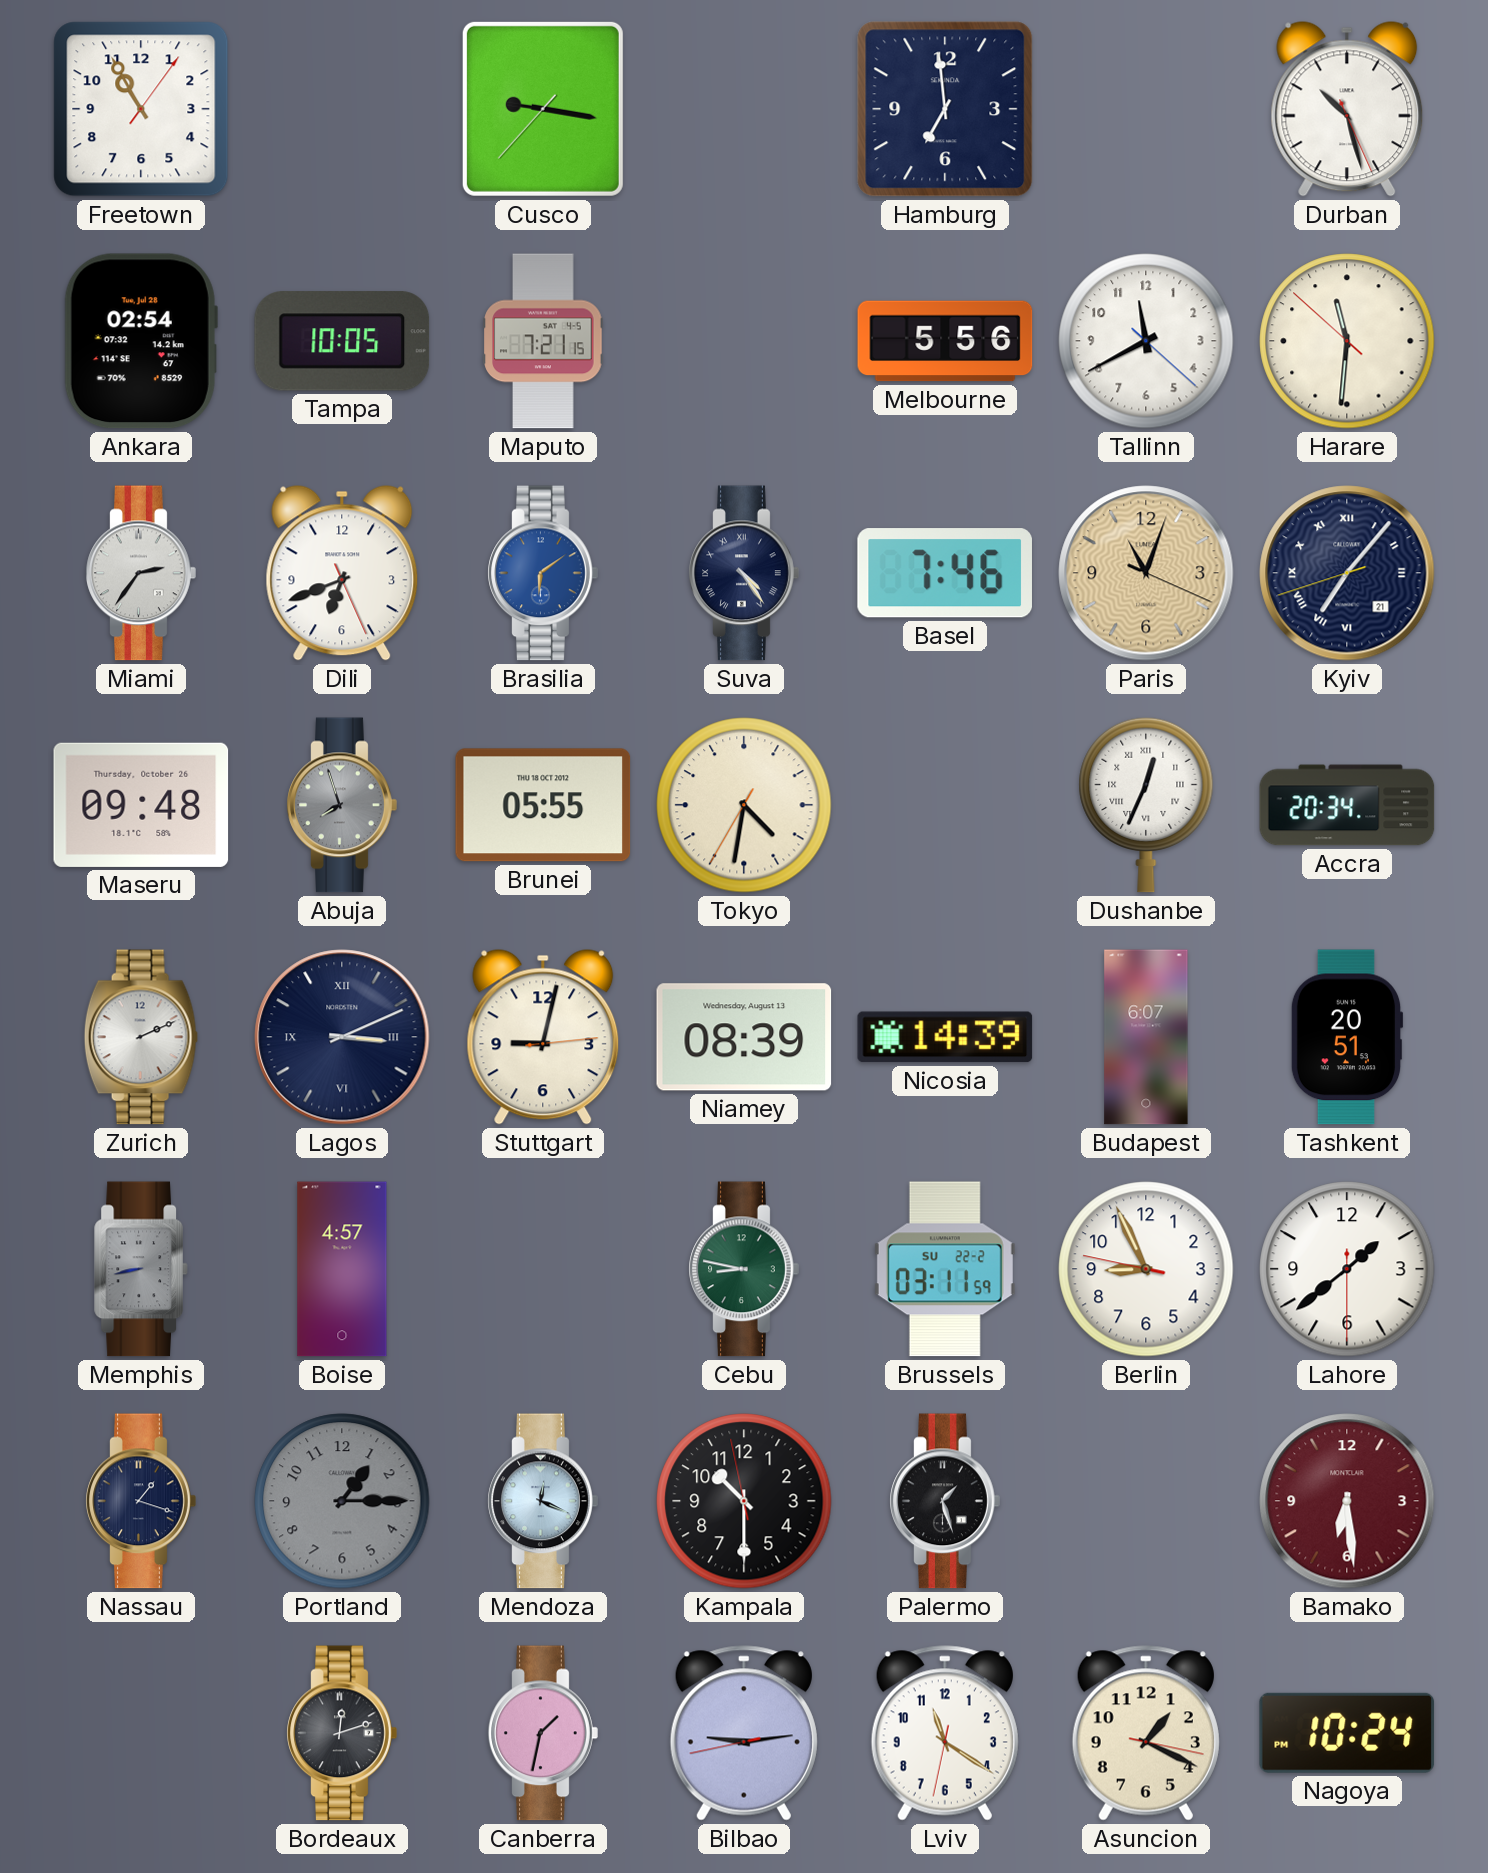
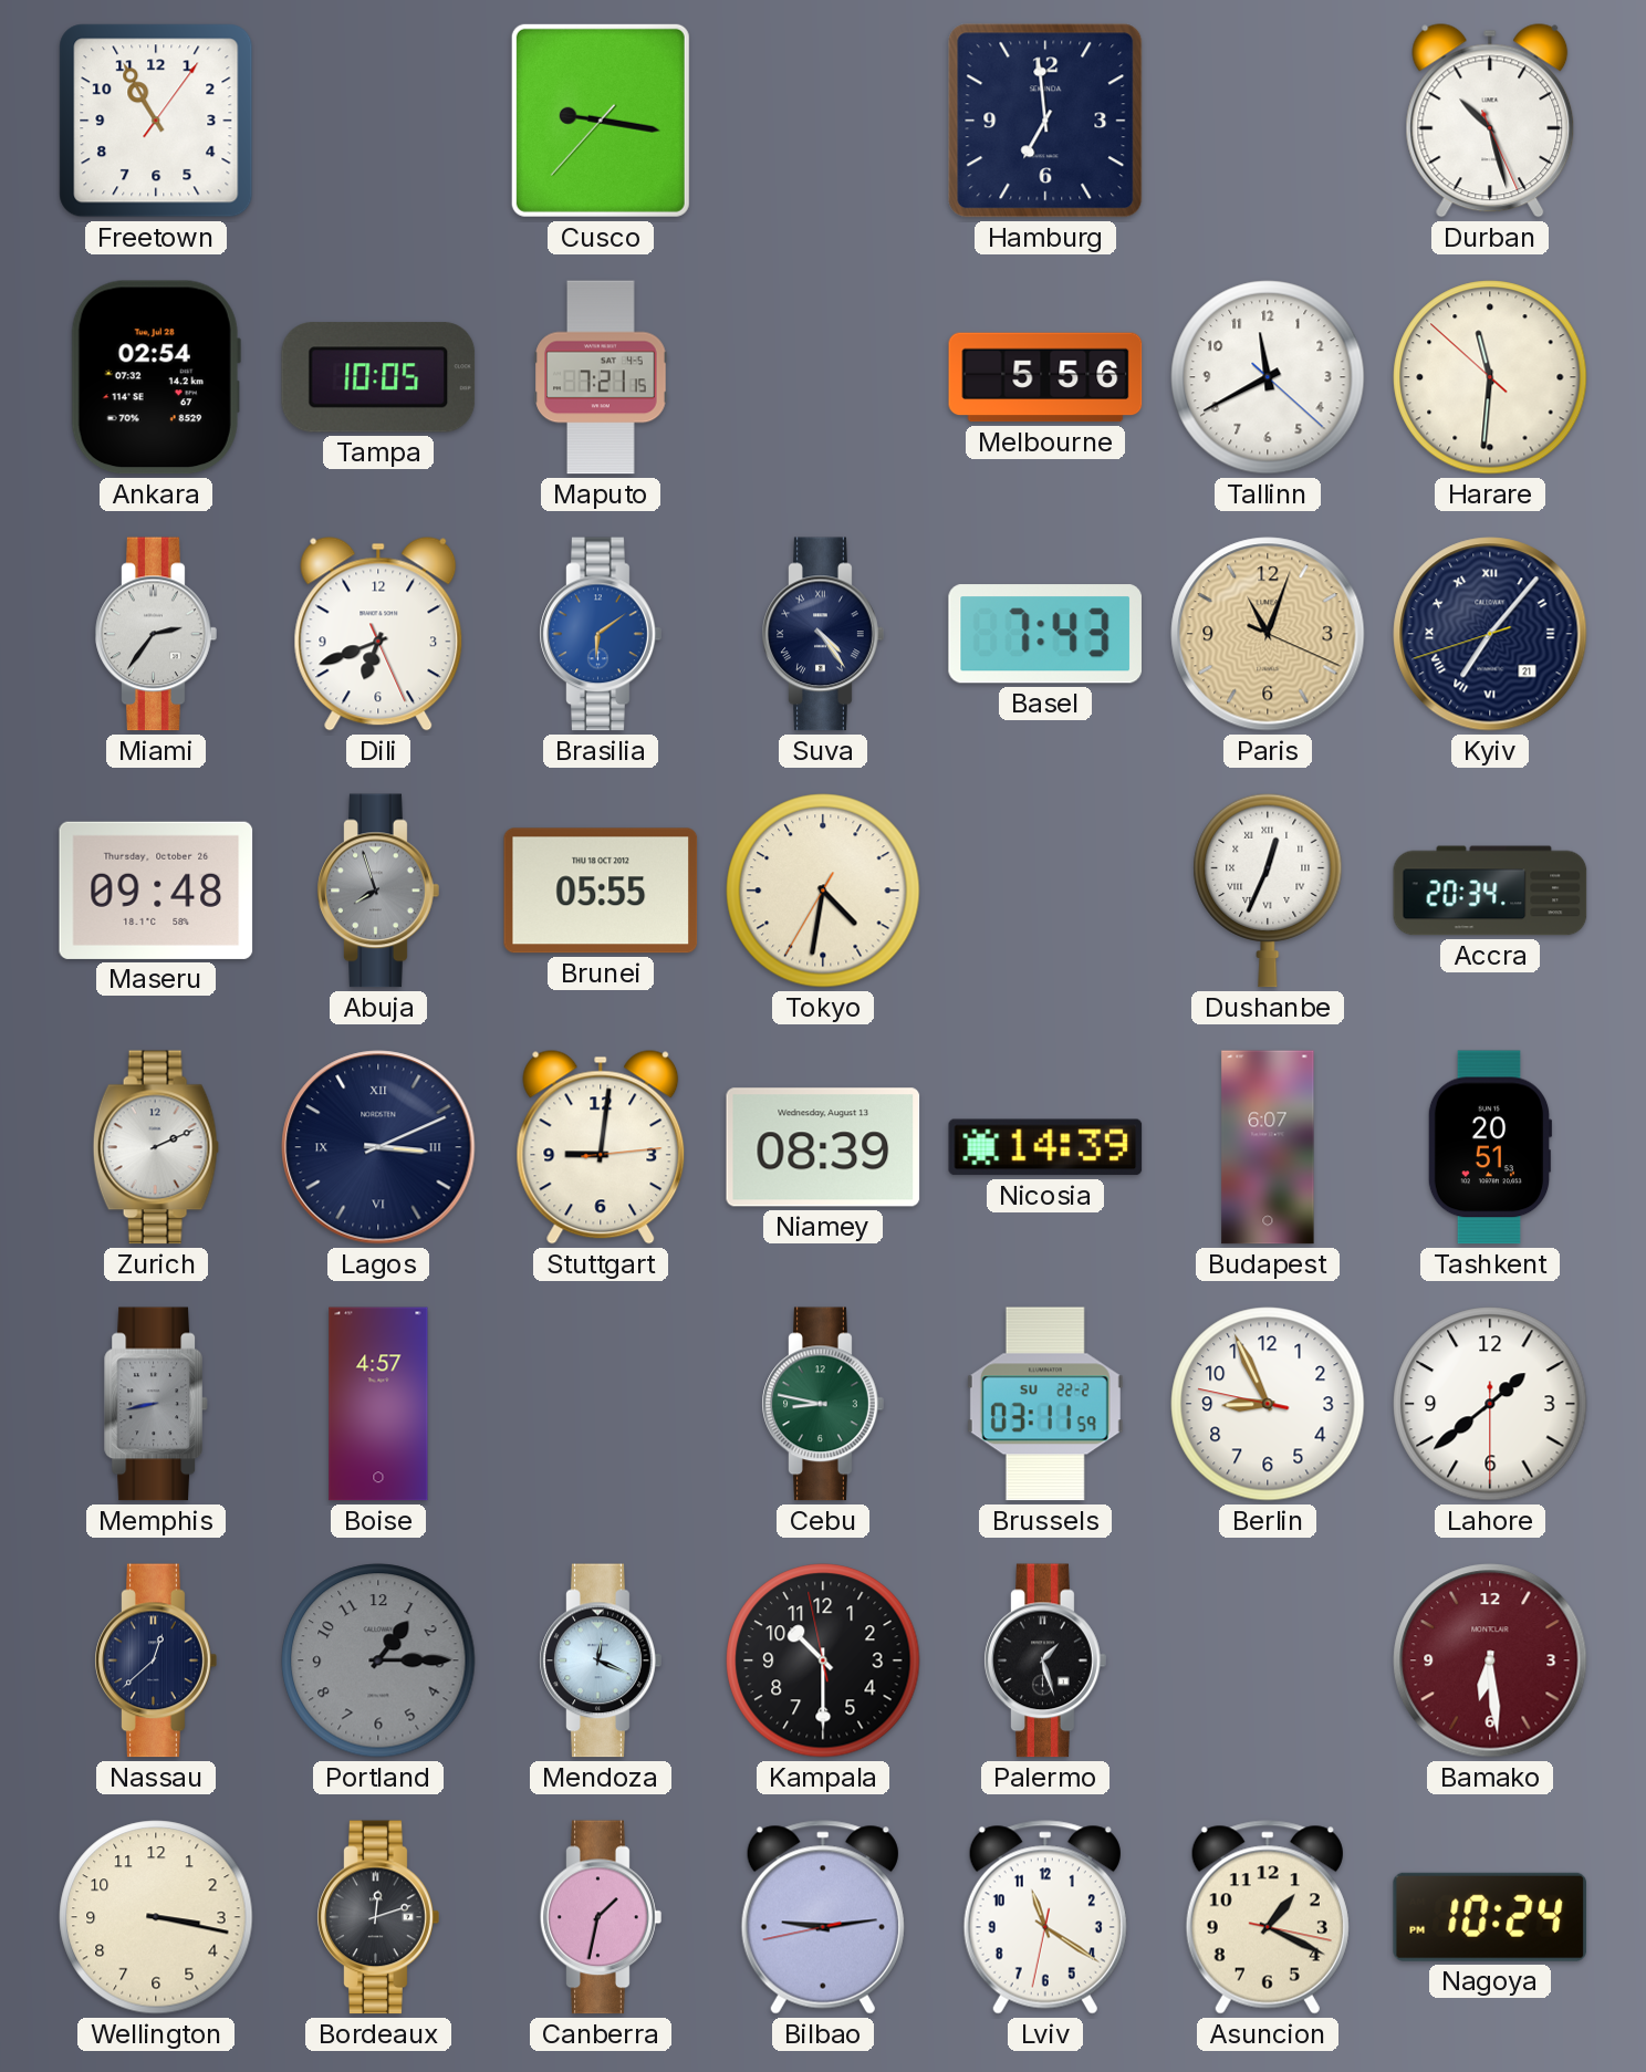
Basel: 7:46 -> 7:43 (1045, 634)
Stuttgart: 9:02 -> 9:01 (601, 1147)
Nassau: 1:18 -> 12:38 (156, 1660)
Wellington: none -> 3:17 (156, 1917)
